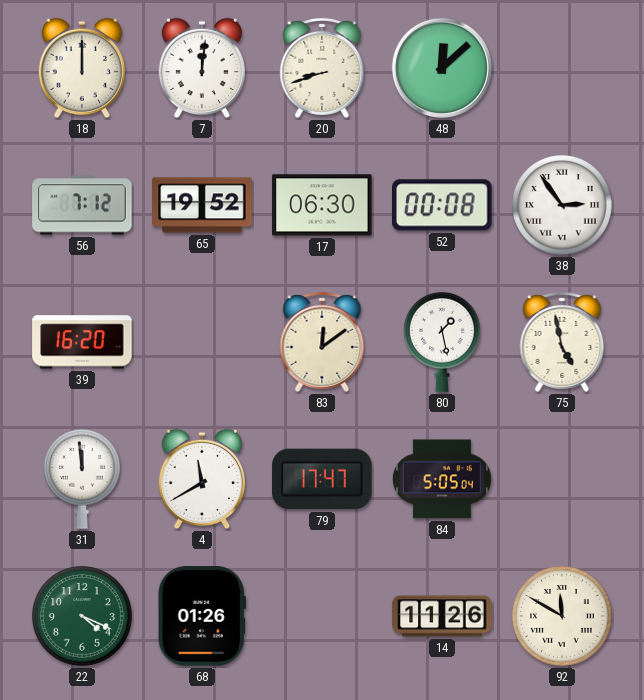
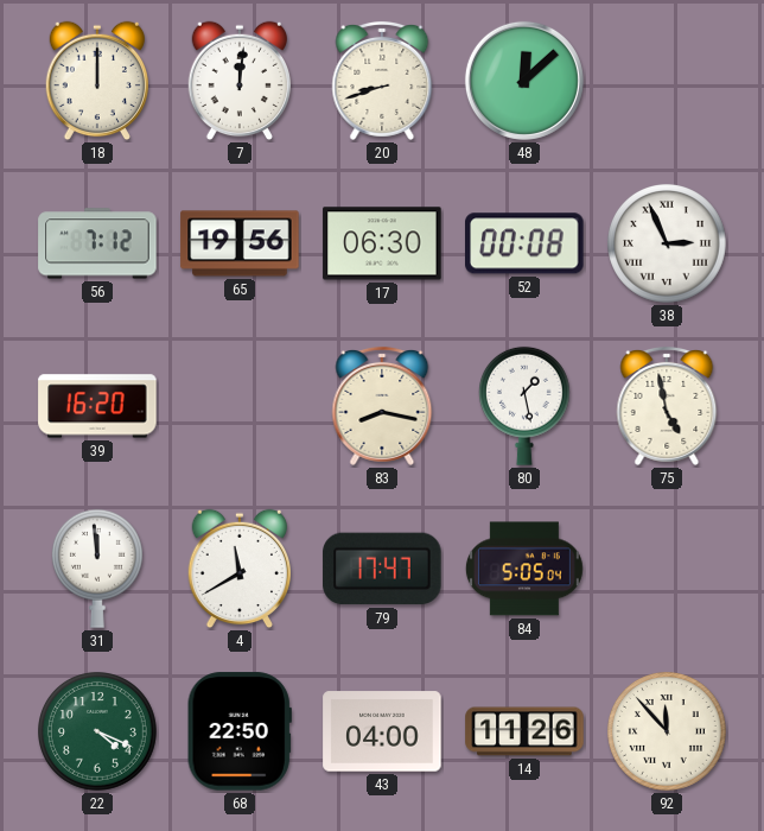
65: 19:52 -> 19:56 (240, 243)
38: 2:54 -> 2:56 (668, 245)
83: 12:09 -> 8:17 (382, 406)
68: 01:26 -> 22:50 (240, 731)
43: none -> 04:00 (382, 731)
92: 11:50 -> 11:53 (668, 732)
